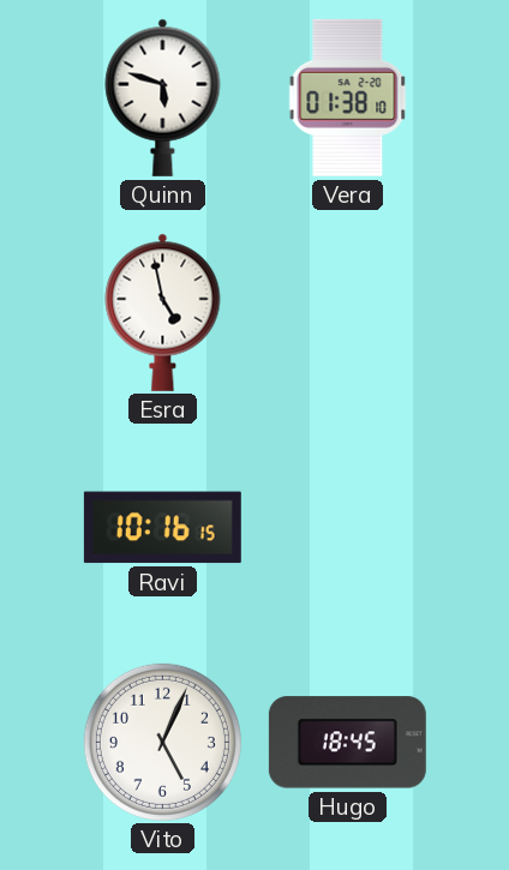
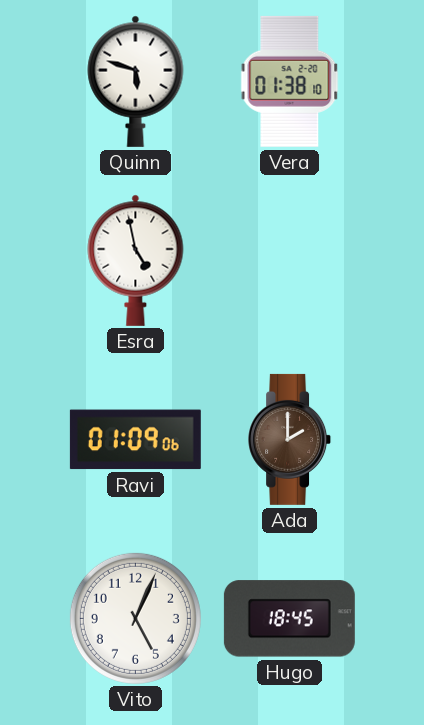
Ravi: 10:16 -> 01:09 (135, 440)
Ada: none -> 2:00 (290, 439)
